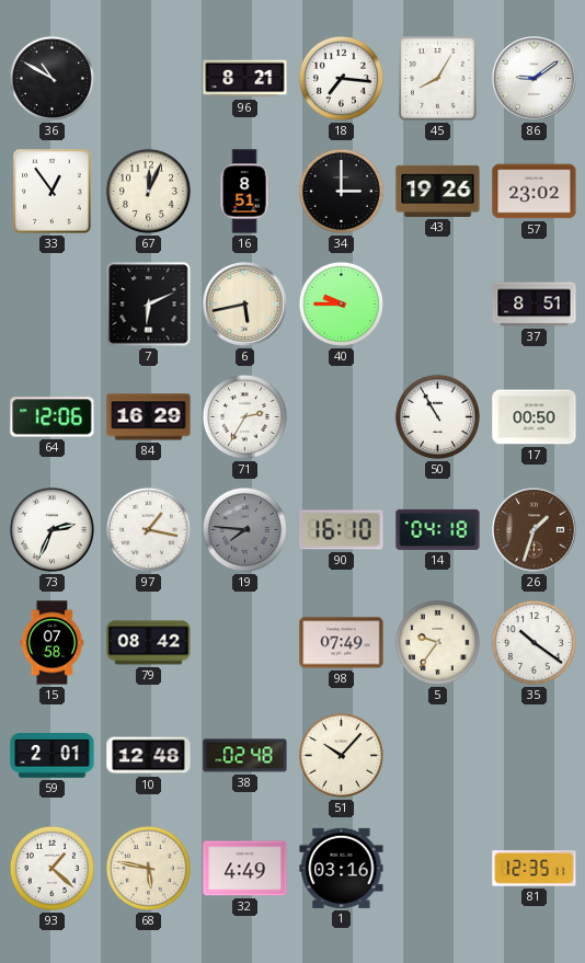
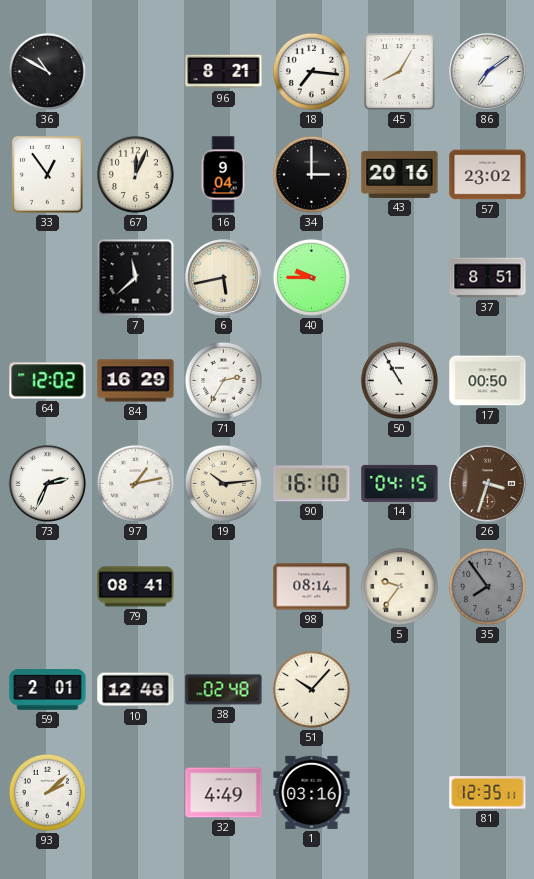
86: 9:09 -> 7:09 (488, 72)
16: 8:51 -> 9:04 (223, 175)
43: 19:26 -> 20:16 (400, 174)
7: 6:11 -> 11:38 (136, 278)
64: 12:06 -> 12:02 (48, 381)
97: 1:17 -> 1:13 (135, 483)
19: 7:46 -> 10:14 (223, 483)
19 dial: grey -> cream (223, 483)
14: 04:18 -> 04:15 (400, 483)
26: 1:33 -> 3:33 (488, 484)
15: 07:58 -> none (53, 643)
79: 08:42 -> 08:41 (136, 587)
98: 07:49 -> 08:14 (312, 587)
35: 10:21 -> 7:54 (487, 586)
35 dial: white -> grey (487, 586)
93: 1:22 -> 2:08 (47, 792)
68: 5:47 -> none (148, 868)
